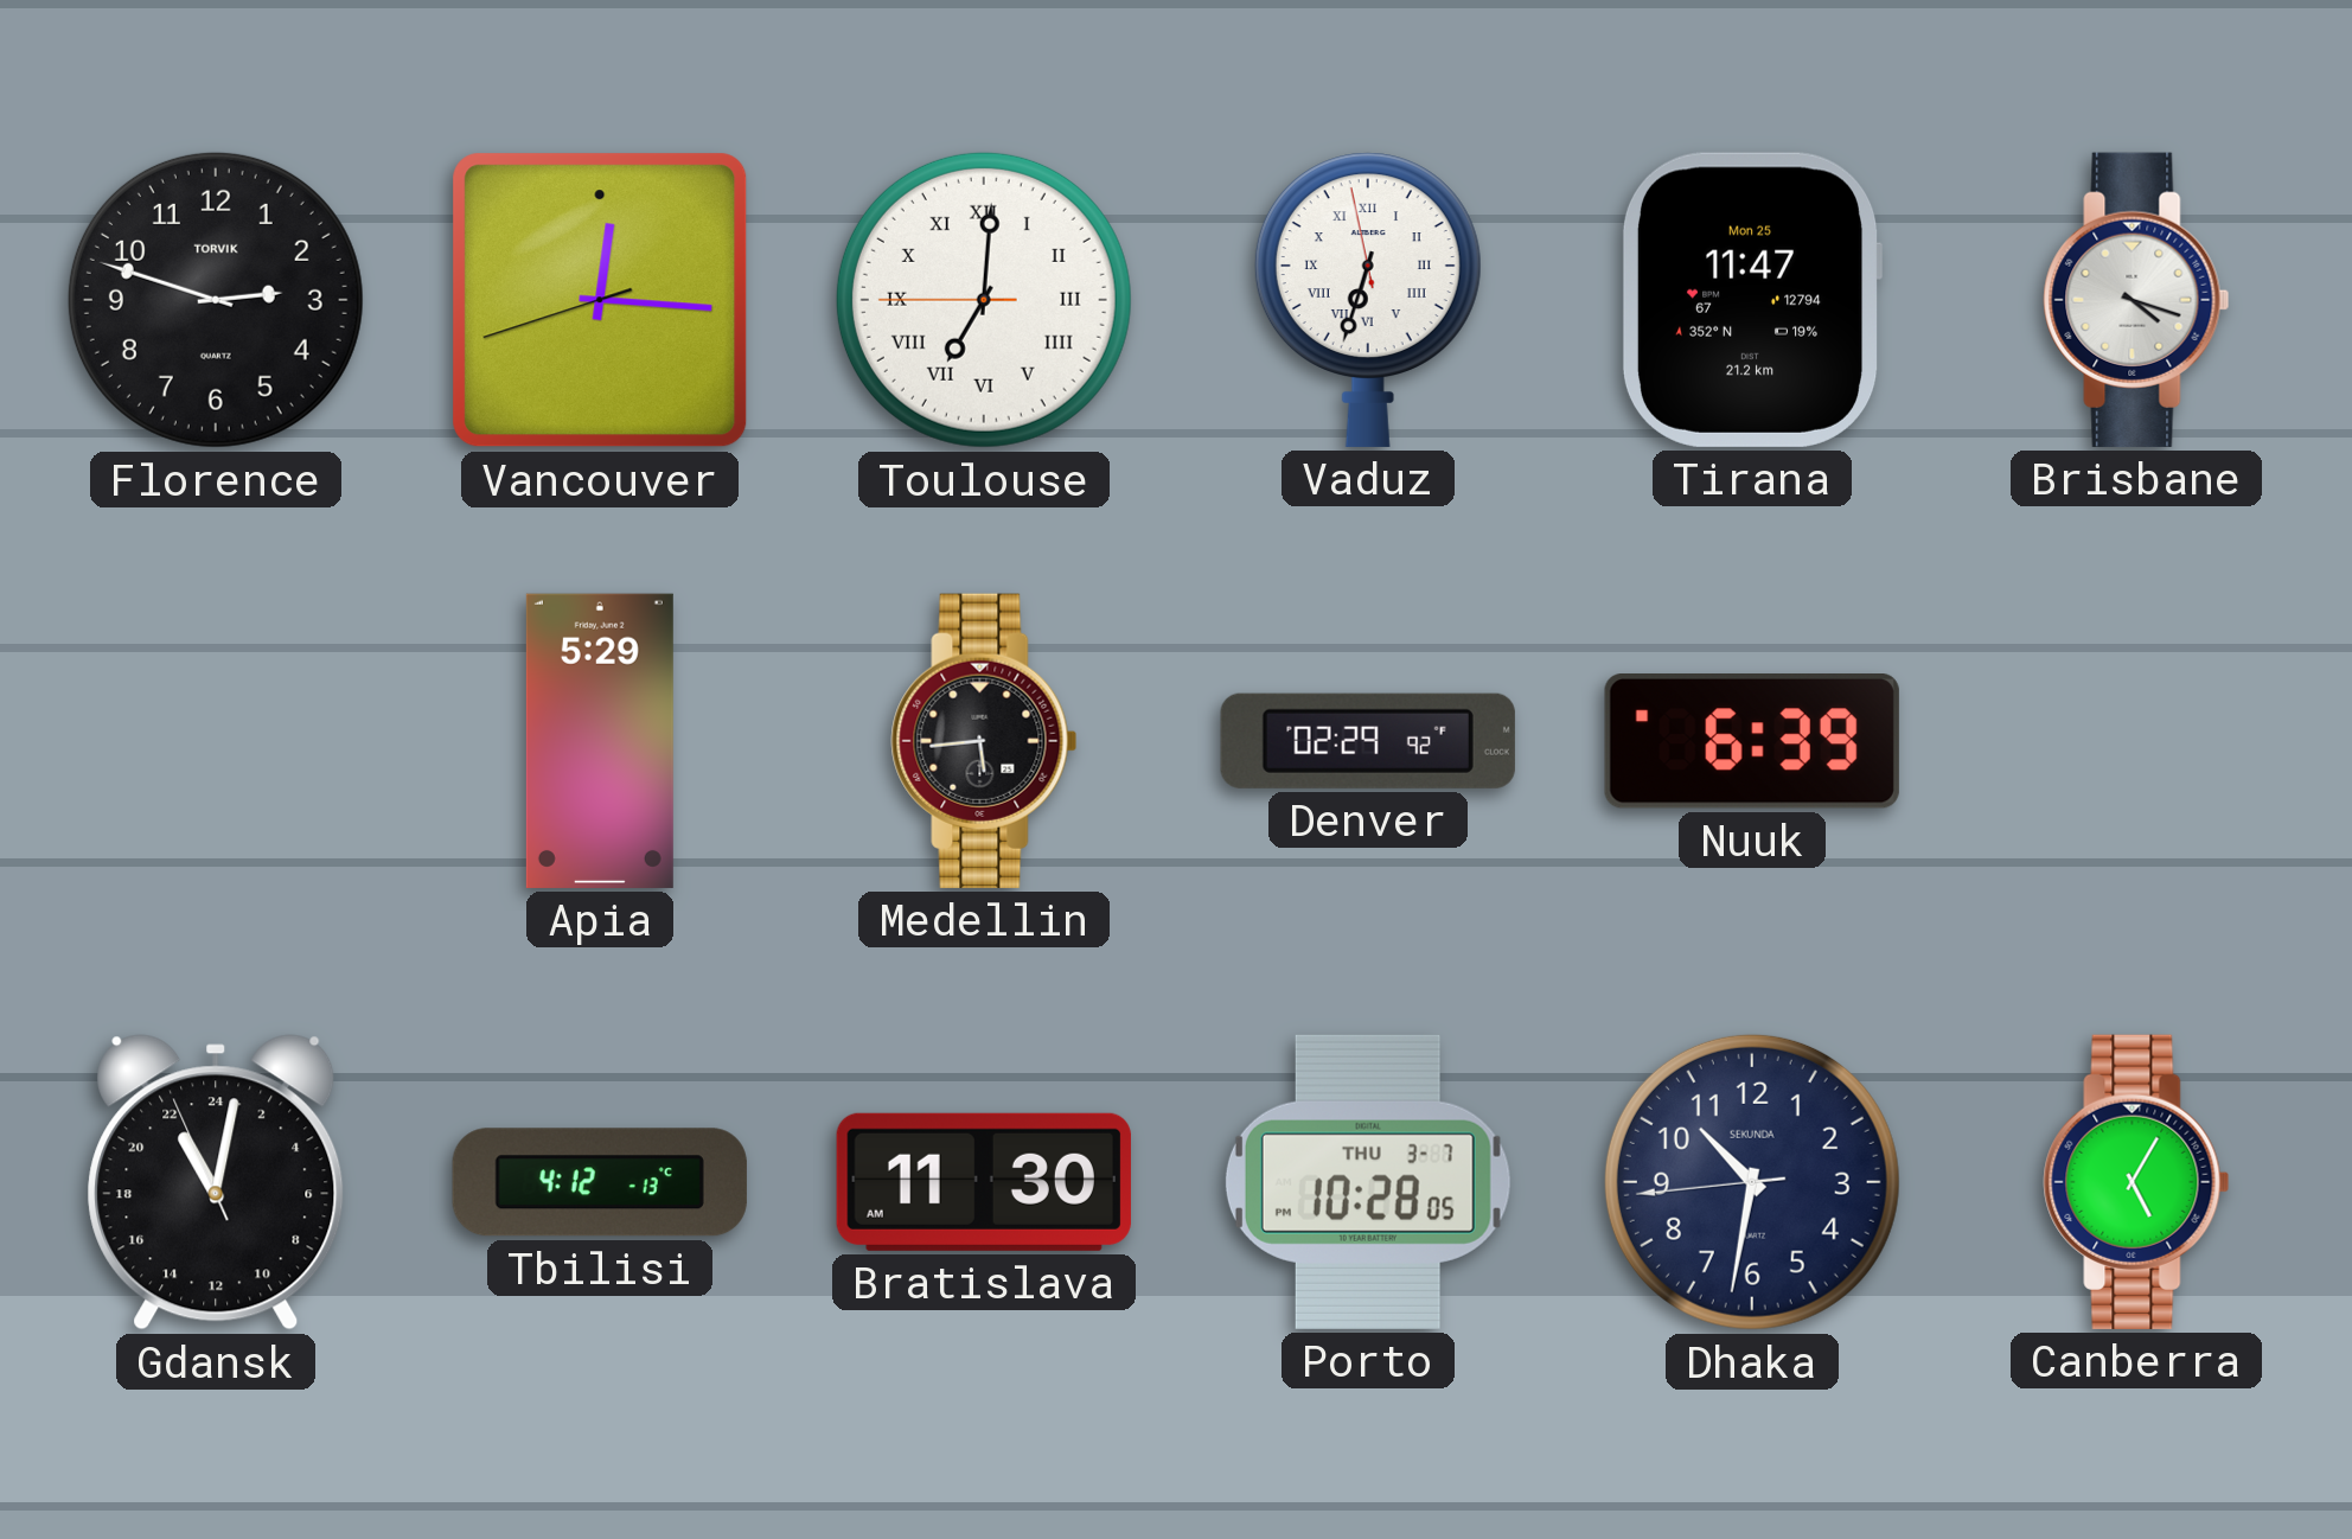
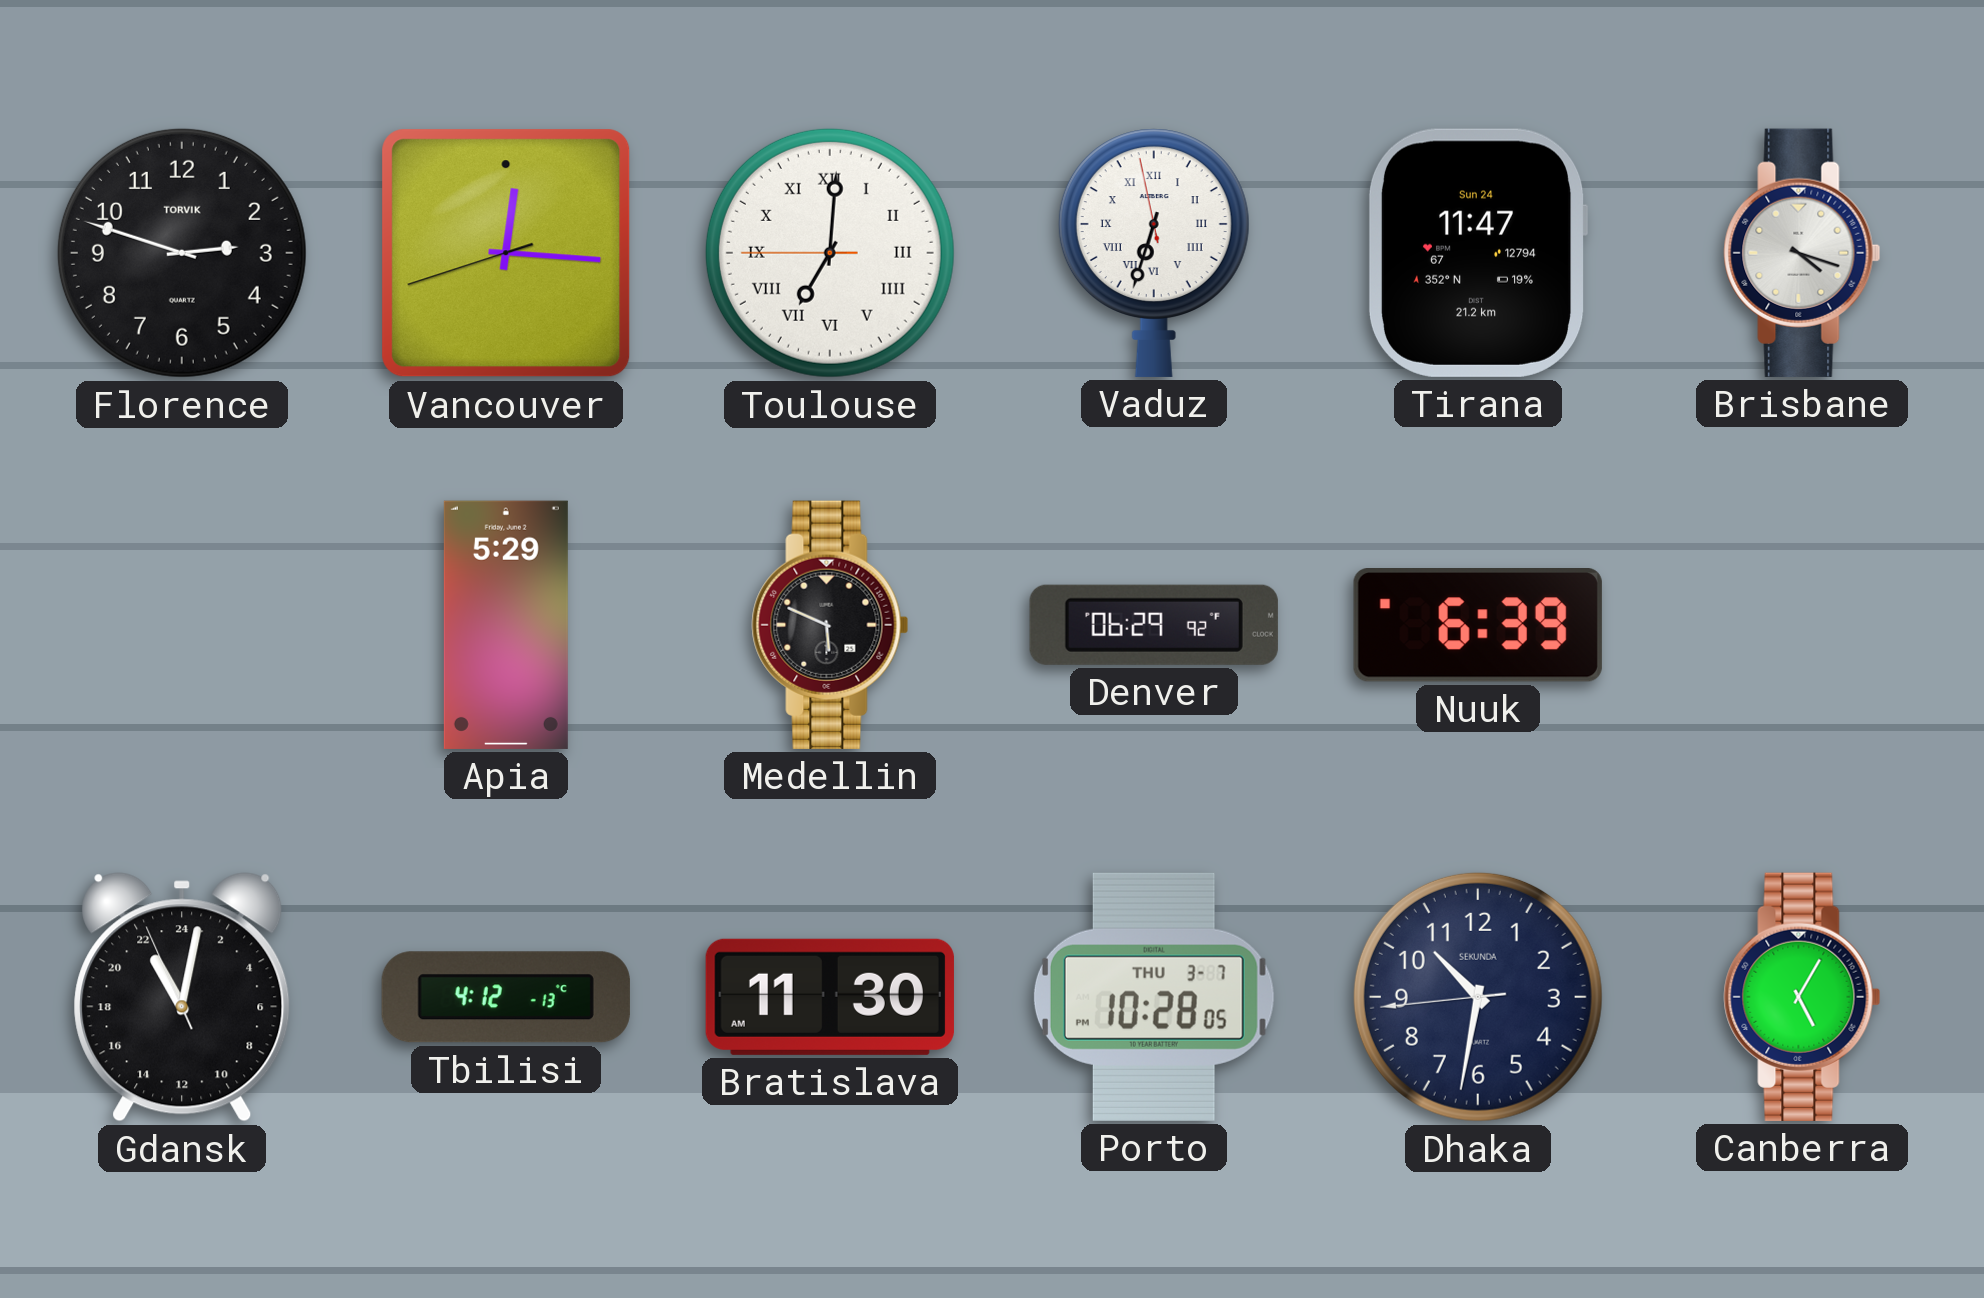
Tirana date: Mon 25 -> Sun 24 (1478, 253)
Medellin: 5:44 -> 5:49 (830, 625)
Denver: 02:29 -> 06:29 (1154, 625)
